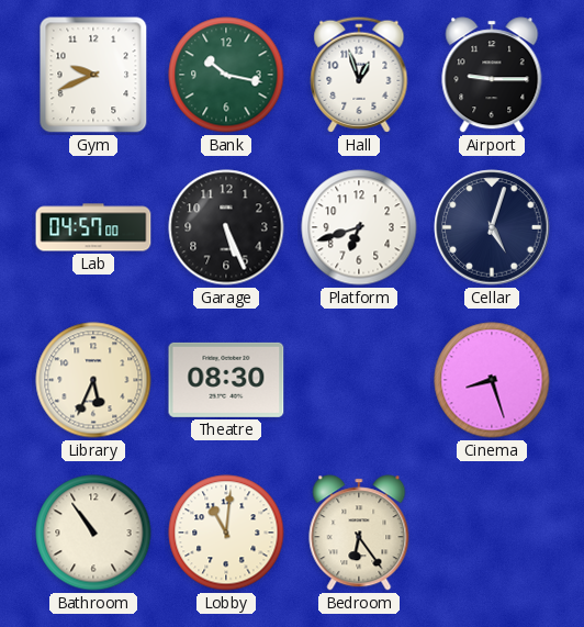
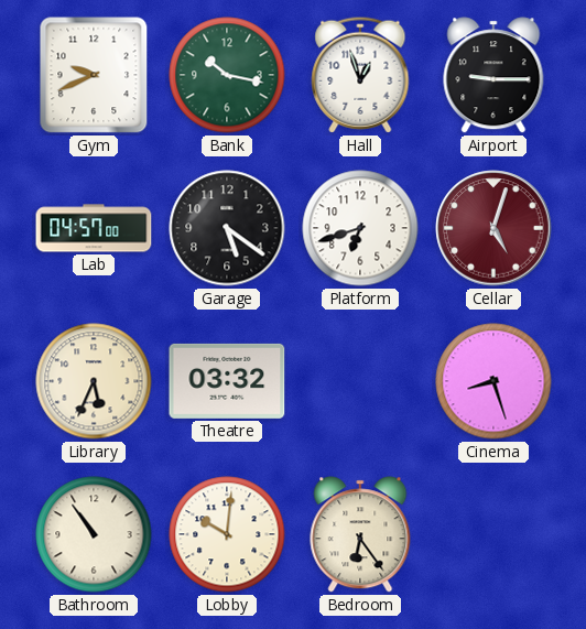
Garage: 5:26 -> 5:21 (227, 228)
Cellar dial: navy -> burgundy (493, 228)
Theatre: 08:30 -> 03:32 (227, 381)
Lobby: 11:01 -> 10:01 (227, 534)
